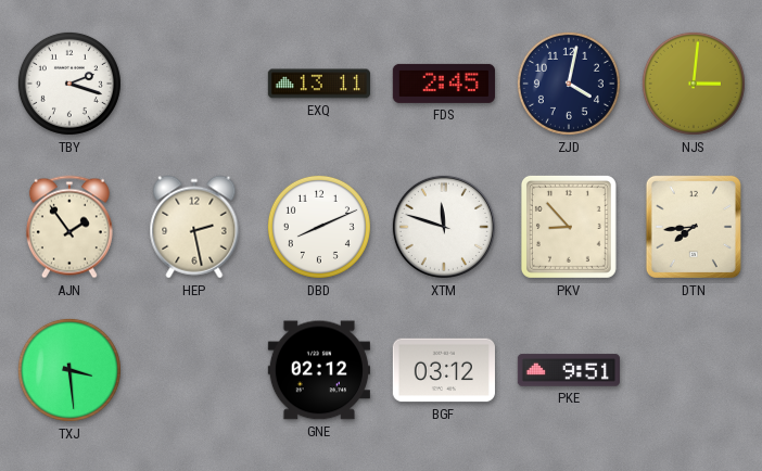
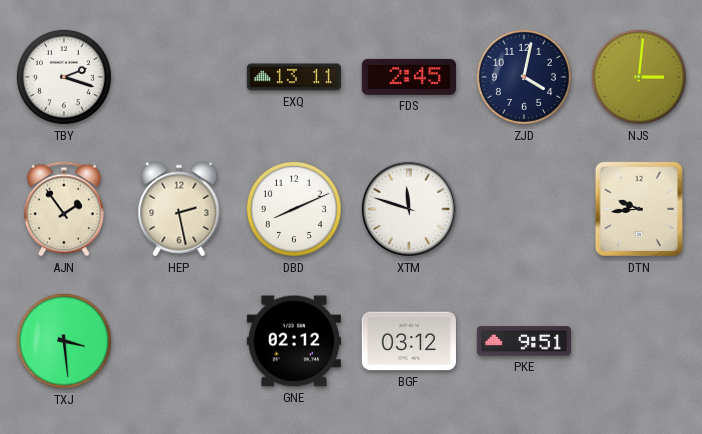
PKV: 8:53 -> none (569, 227)
DTN: 7:44 -> 9:44 (639, 209)
